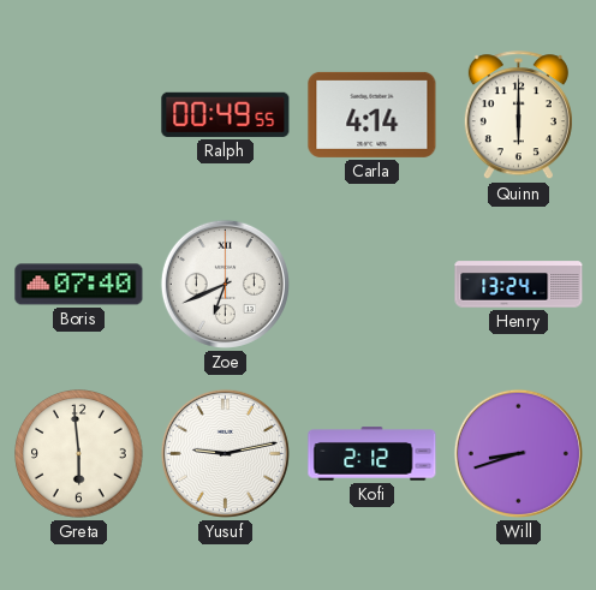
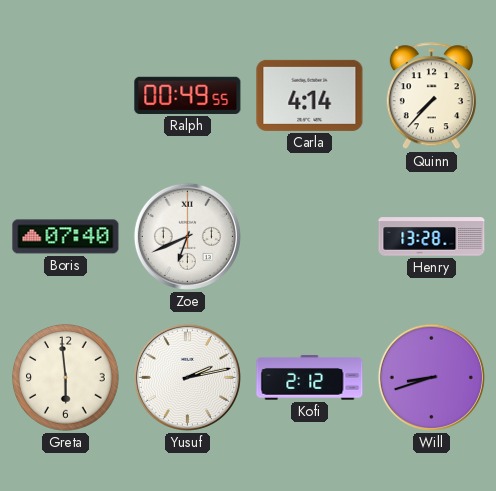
Quinn: 6:00 -> 7:37 (431, 96)
Henry: 13:24 -> 13:28 (432, 237)
Yusuf: 9:13 -> 2:13 (187, 377)
